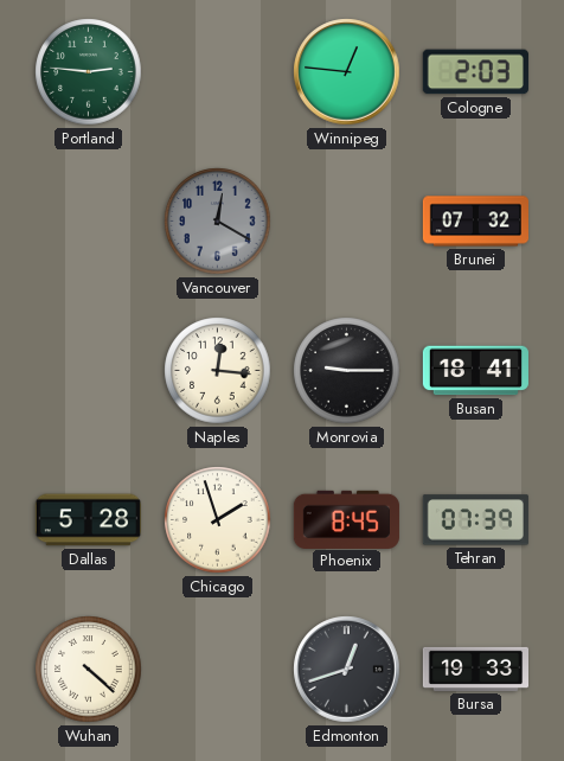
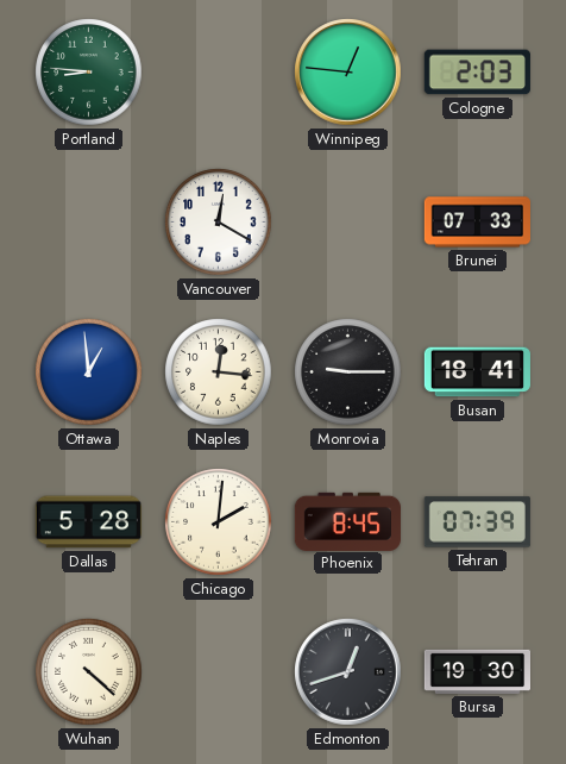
Portland: 2:46 -> 8:46 (89, 73)
Vancouver dial: grey -> white (219, 223)
Brunei: 07:32 -> 07:33 (477, 223)
Ottawa: none -> 12:59 (89, 372)
Chicago: 1:57 -> 2:01 (219, 522)
Bursa: 19:33 -> 19:30 (477, 671)
